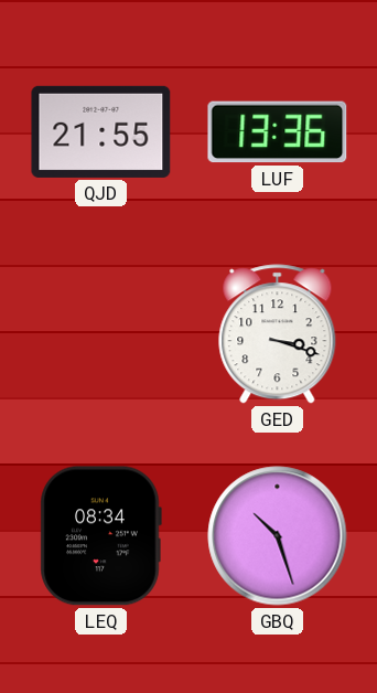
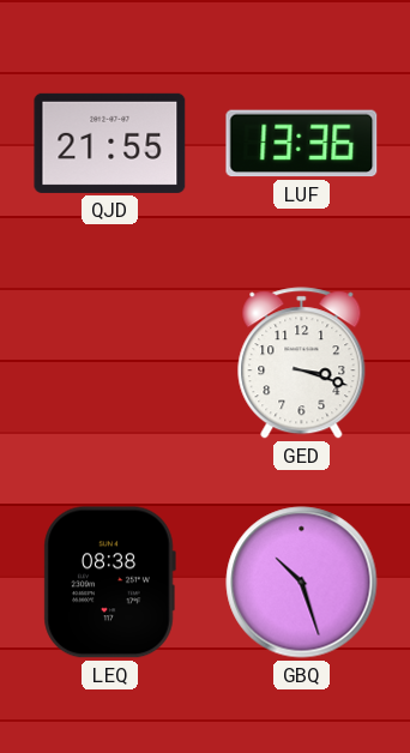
LEQ: 08:34 -> 08:38 (109, 583)
